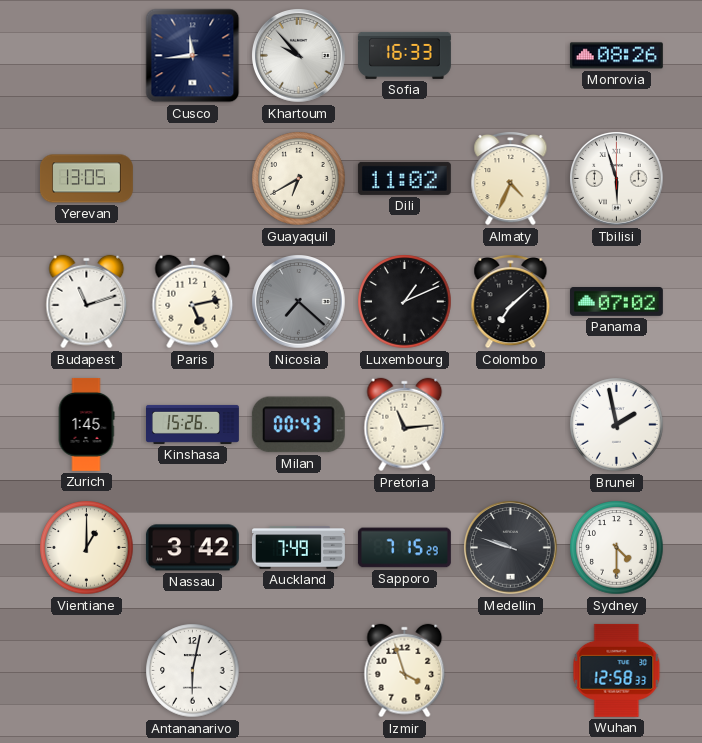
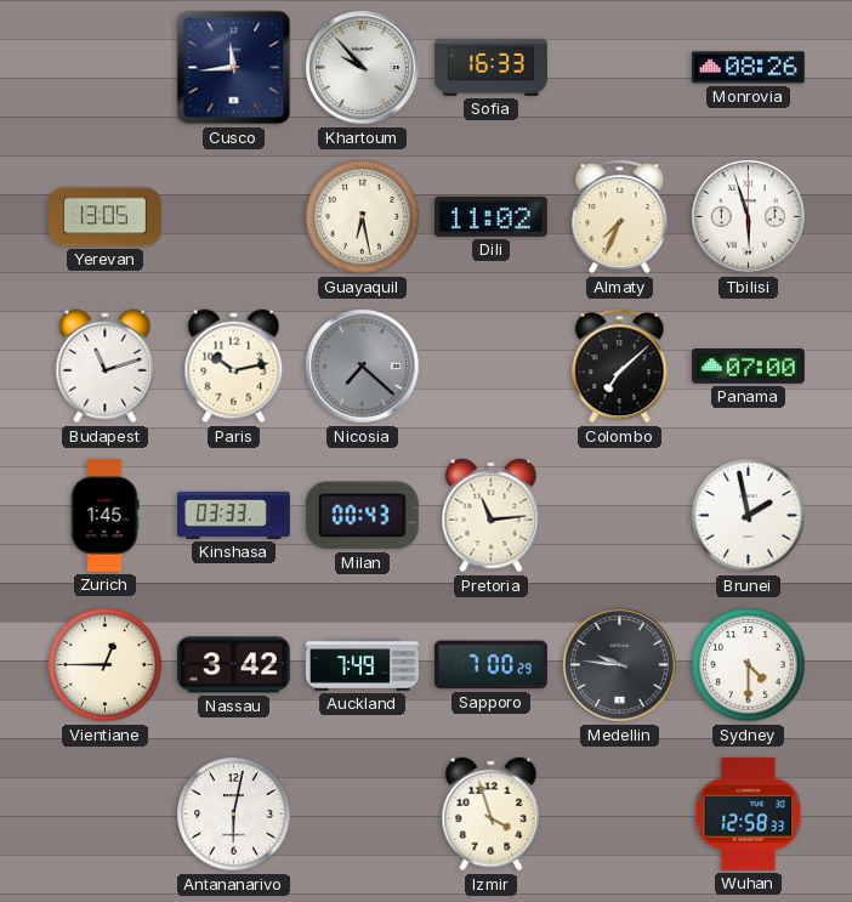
Guayaquil: 6:40 -> 6:28 (363, 217)
Almaty: 4:34 -> 7:34 (620, 216)
Paris: 5:13 -> 10:13 (234, 367)
Luxembourg: 1:11 -> none (405, 302)
Panama: 07:02 -> 07:00 (748, 367)
Kinshasa: 15:26 -> 03:33 (234, 515)
Vientiane: 1:00 -> 12:45 (106, 665)
Sapporo: 7:15 -> 7:00 (490, 665)
Medellin: 9:48 -> 9:46 (620, 665)
